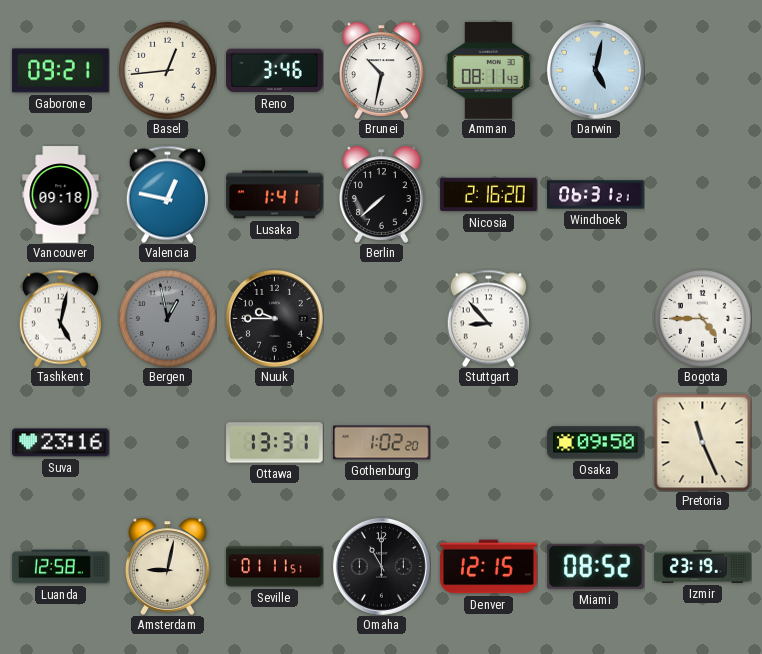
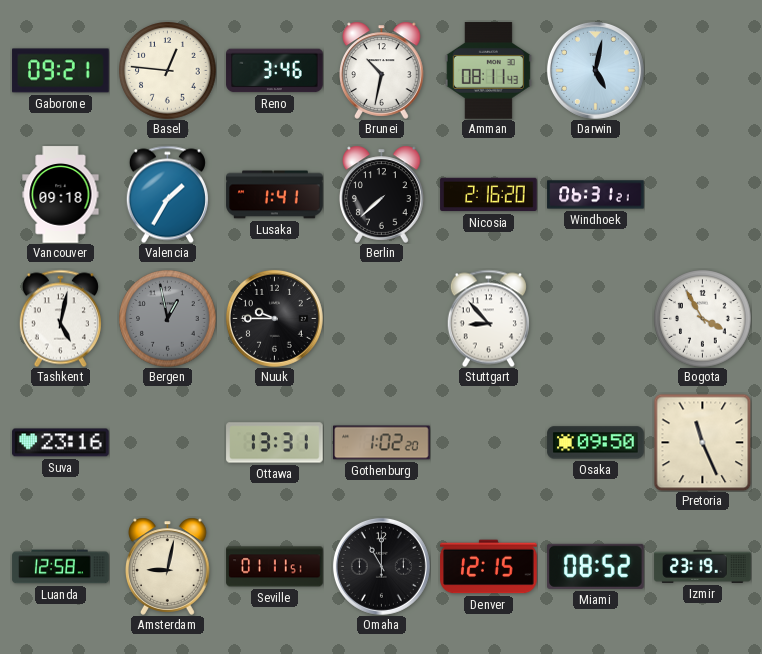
Basel: 12:44 -> 12:46 (168, 71)
Valencia: 12:47 -> 1:35 (167, 194)
Bogota: 4:45 -> 3:55 (703, 319)
